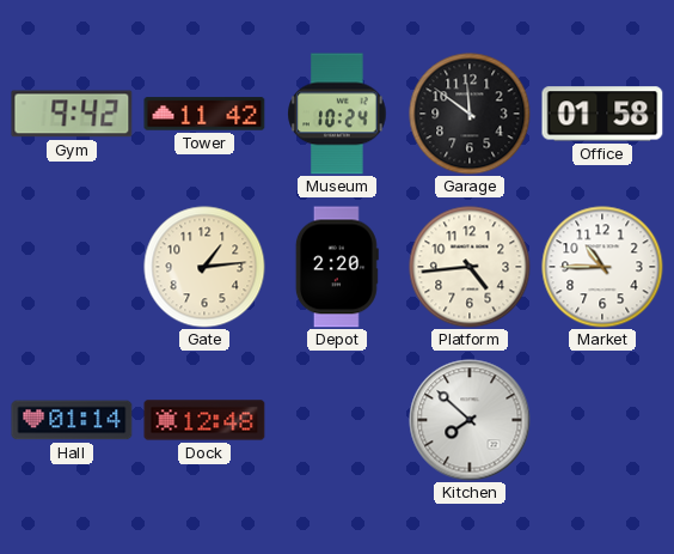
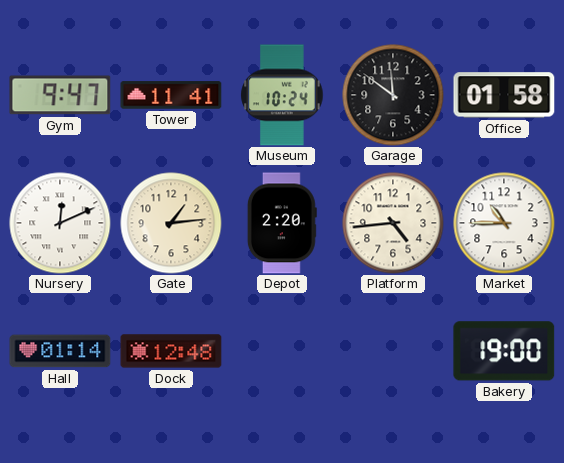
Gym: 9:42 -> 9:47 (60, 95)
Tower: 11:42 -> 11:41 (171, 95)
Nursery: none -> 12:11 (60, 223)
Kitchen: 7:52 -> none (470, 420)
Bakery: none -> 19:00 (504, 351)
